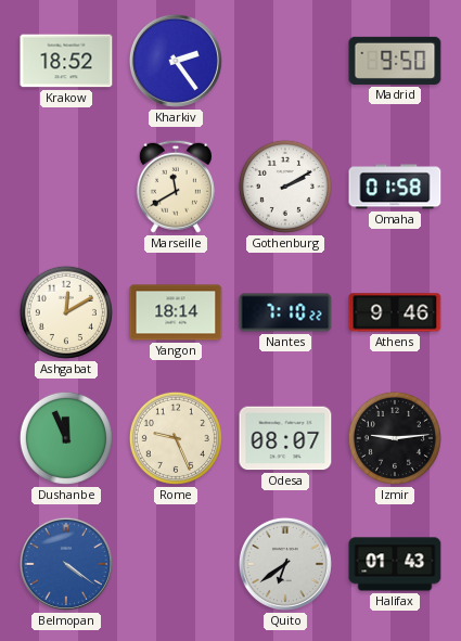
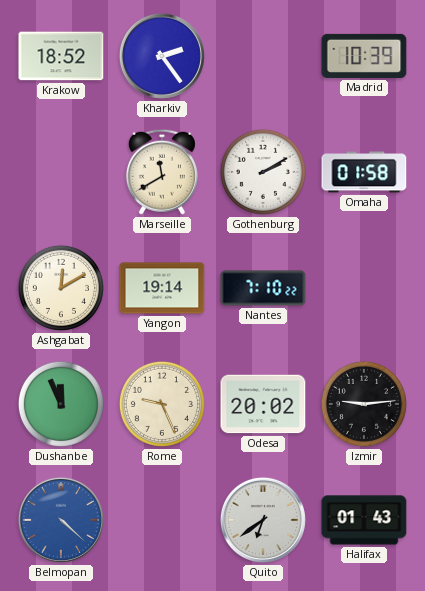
Madrid: 9:50 -> 10:39 (364, 56)
Yangon: 18:14 -> 19:14 (162, 288)
Athens: 9:46 -> none (395, 312)
Odesa: 08:07 -> 20:02 (263, 404)
Belmopan: 4:21 -> 4:22 (61, 520)
